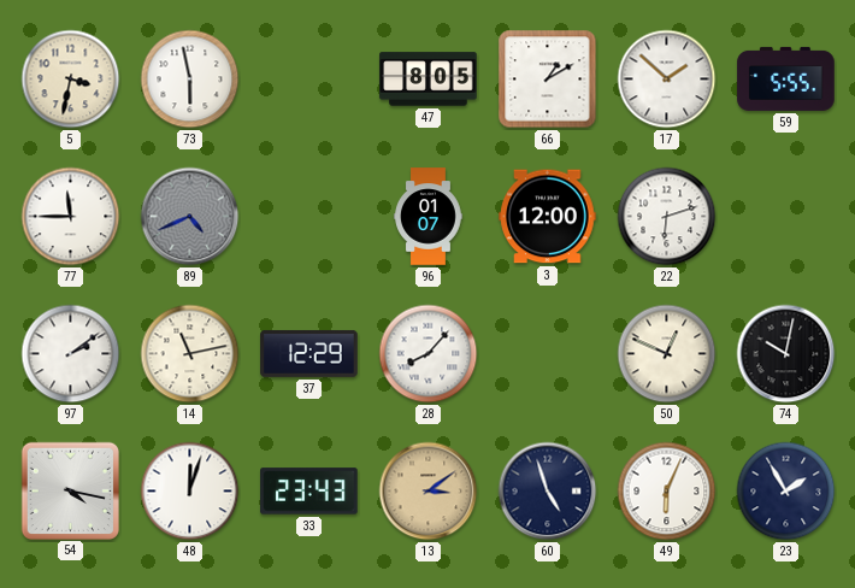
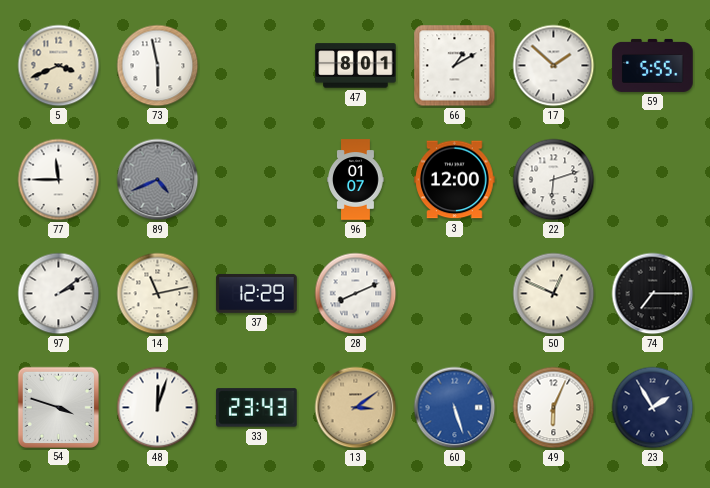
5: 3:32 -> 3:41 (59, 66)
47: 8:05 -> 8:01 (356, 66)
28: 8:07 -> 8:11 (356, 294)
74: 10:02 -> 7:15 (653, 294)
54: 4:17 -> 3:48 (58, 407)
60: 4:57 -> 5:27 (455, 408)
60 dial: navy -> blue (455, 408)
